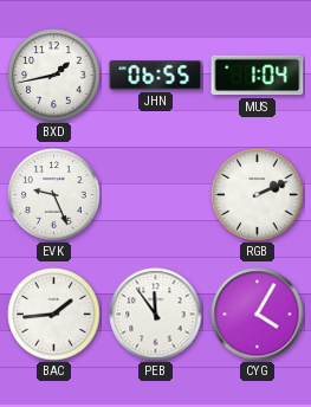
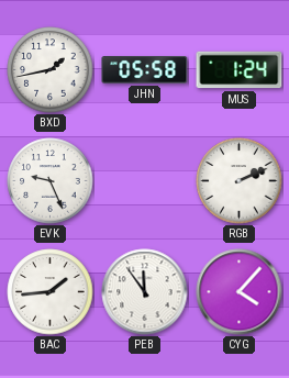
JHN: 06:55 -> 05:58 (145, 70)
MUS: 1:04 -> 1:24 (240, 70)
CYG: 4:05 -> 4:07 (240, 292)
